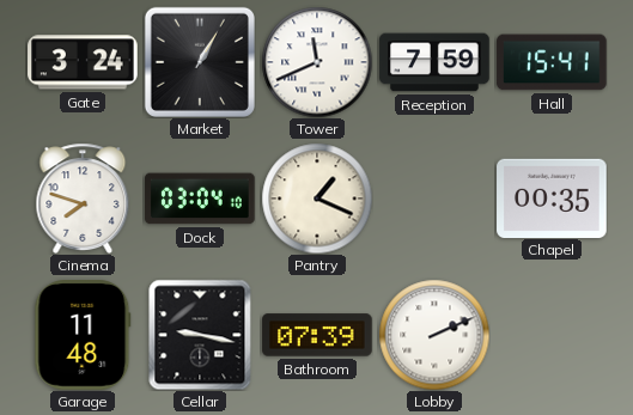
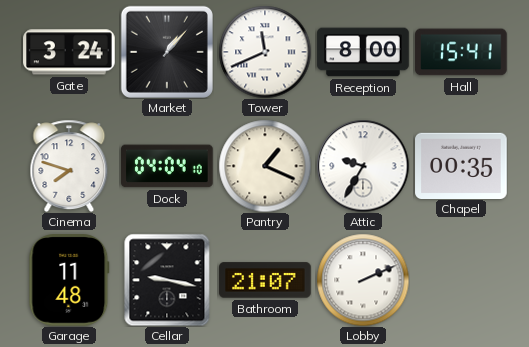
Market: 1:05 -> 1:07 (167, 52)
Reception: 7:59 -> 8:00 (363, 52)
Dock: 03:04 -> 04:04 (167, 166)
Attic: none -> 9:35 (363, 166)
Bathroom: 07:39 -> 21:07 (265, 280)
